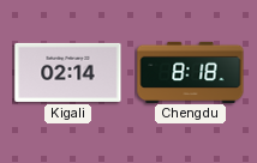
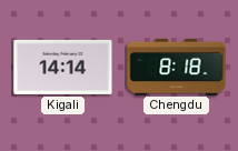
Kigali: 02:14 -> 14:14 (63, 67)
